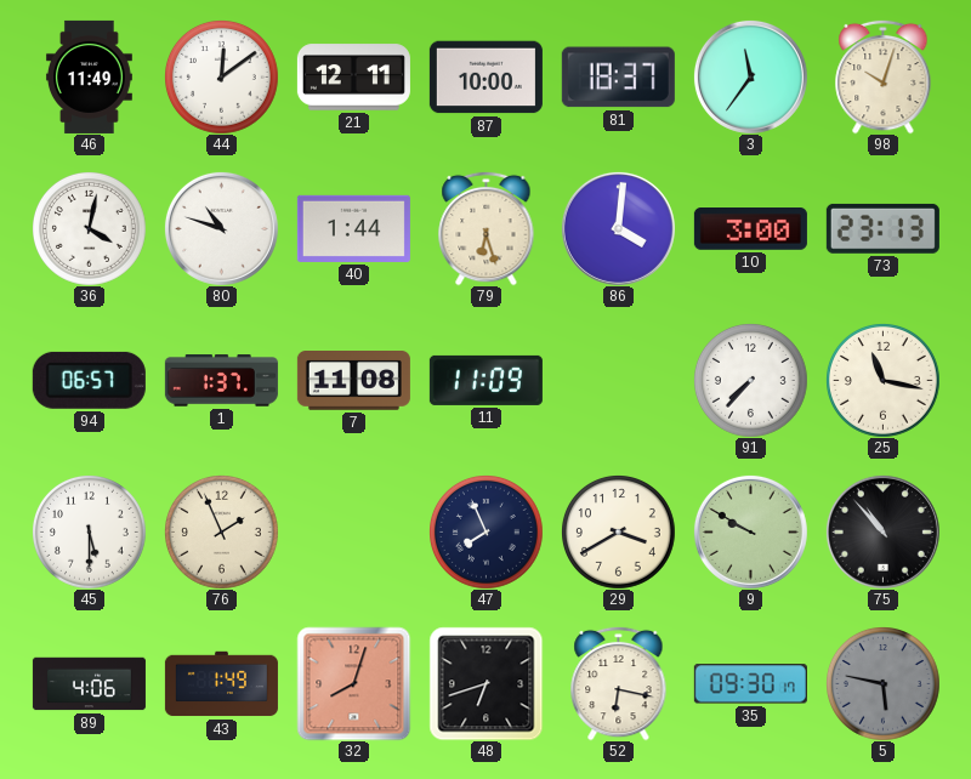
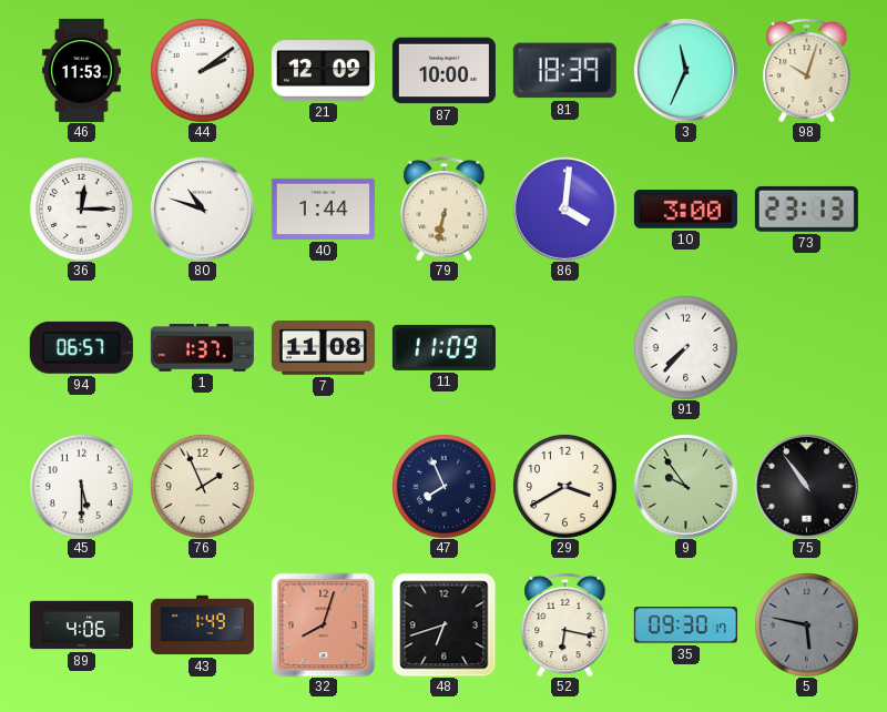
46: 11:49 -> 11:53 (81, 70)
44: 12:09 -> 2:09 (203, 71)
21: 12:11 -> 12:09 (323, 71)
81: 18:37 -> 18:39 (564, 71)
3: 11:36 -> 11:34 (685, 70)
36: 4:02 -> 12:15 (82, 210)
79: 6:27 -> 6:32 (445, 208)
25: 11:17 -> none (884, 381)
9: 9:50 -> 9:54 (685, 486)
75: 10:53 -> 10:54 (806, 486)
